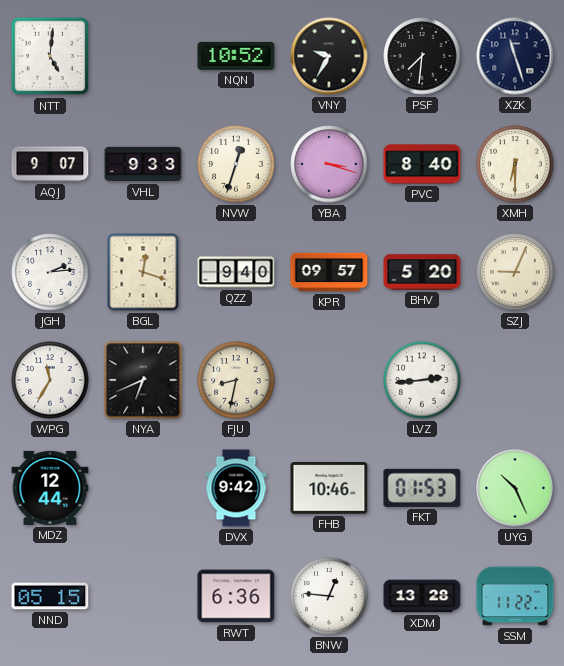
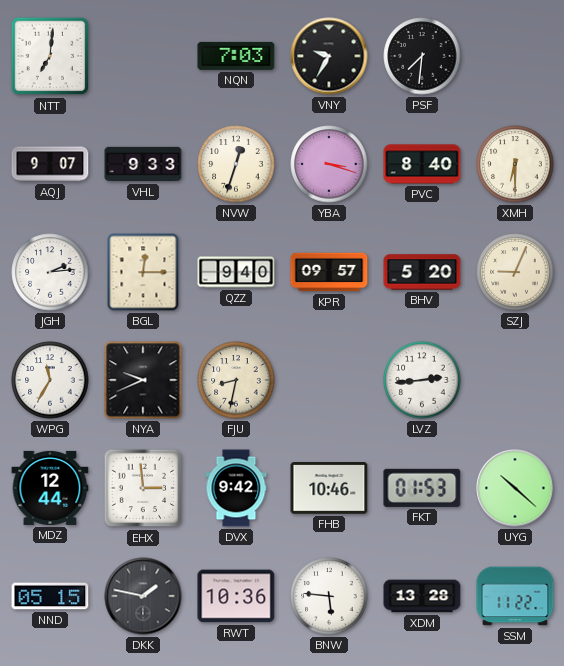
NTT: 5:01 -> 7:01 (50, 56)
NQN: 10:52 -> 7:03 (236, 56)
XZK: 11:27 -> none (515, 56)
BGL: 12:18 -> 12:15 (143, 272)
NYA: 6:41 -> 9:41 (143, 380)
EHX: none -> 2:59 (143, 488)
UYG: 10:26 -> 10:22 (515, 488)
DKK: none -> 1:47 (143, 596)
RWT: 6:36 -> 10:36 (236, 596)
BNW: 12:46 -> 5:46 (329, 596)
